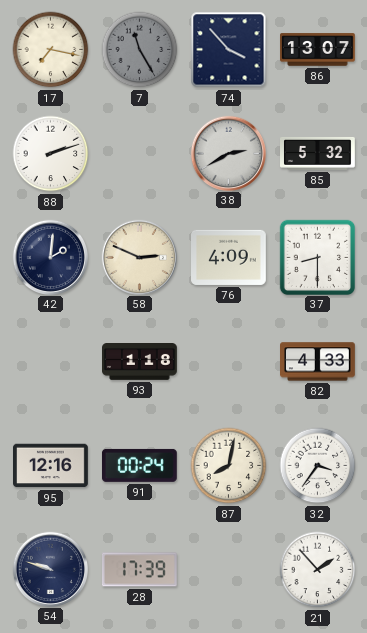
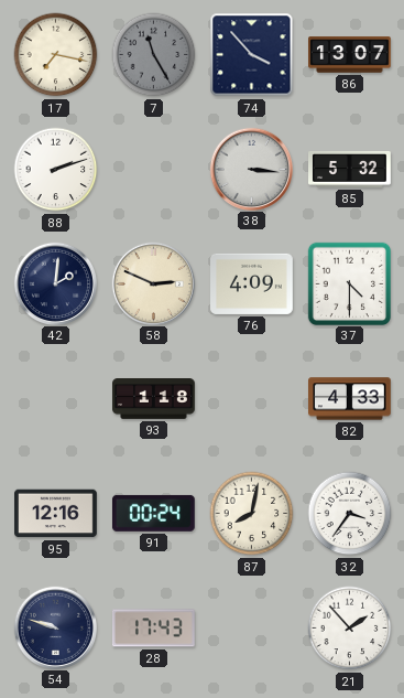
38: 2:40 -> 3:16 (251, 169)
37: 8:30 -> 4:30 (349, 283)
28: 17:39 -> 17:43 (153, 629)
